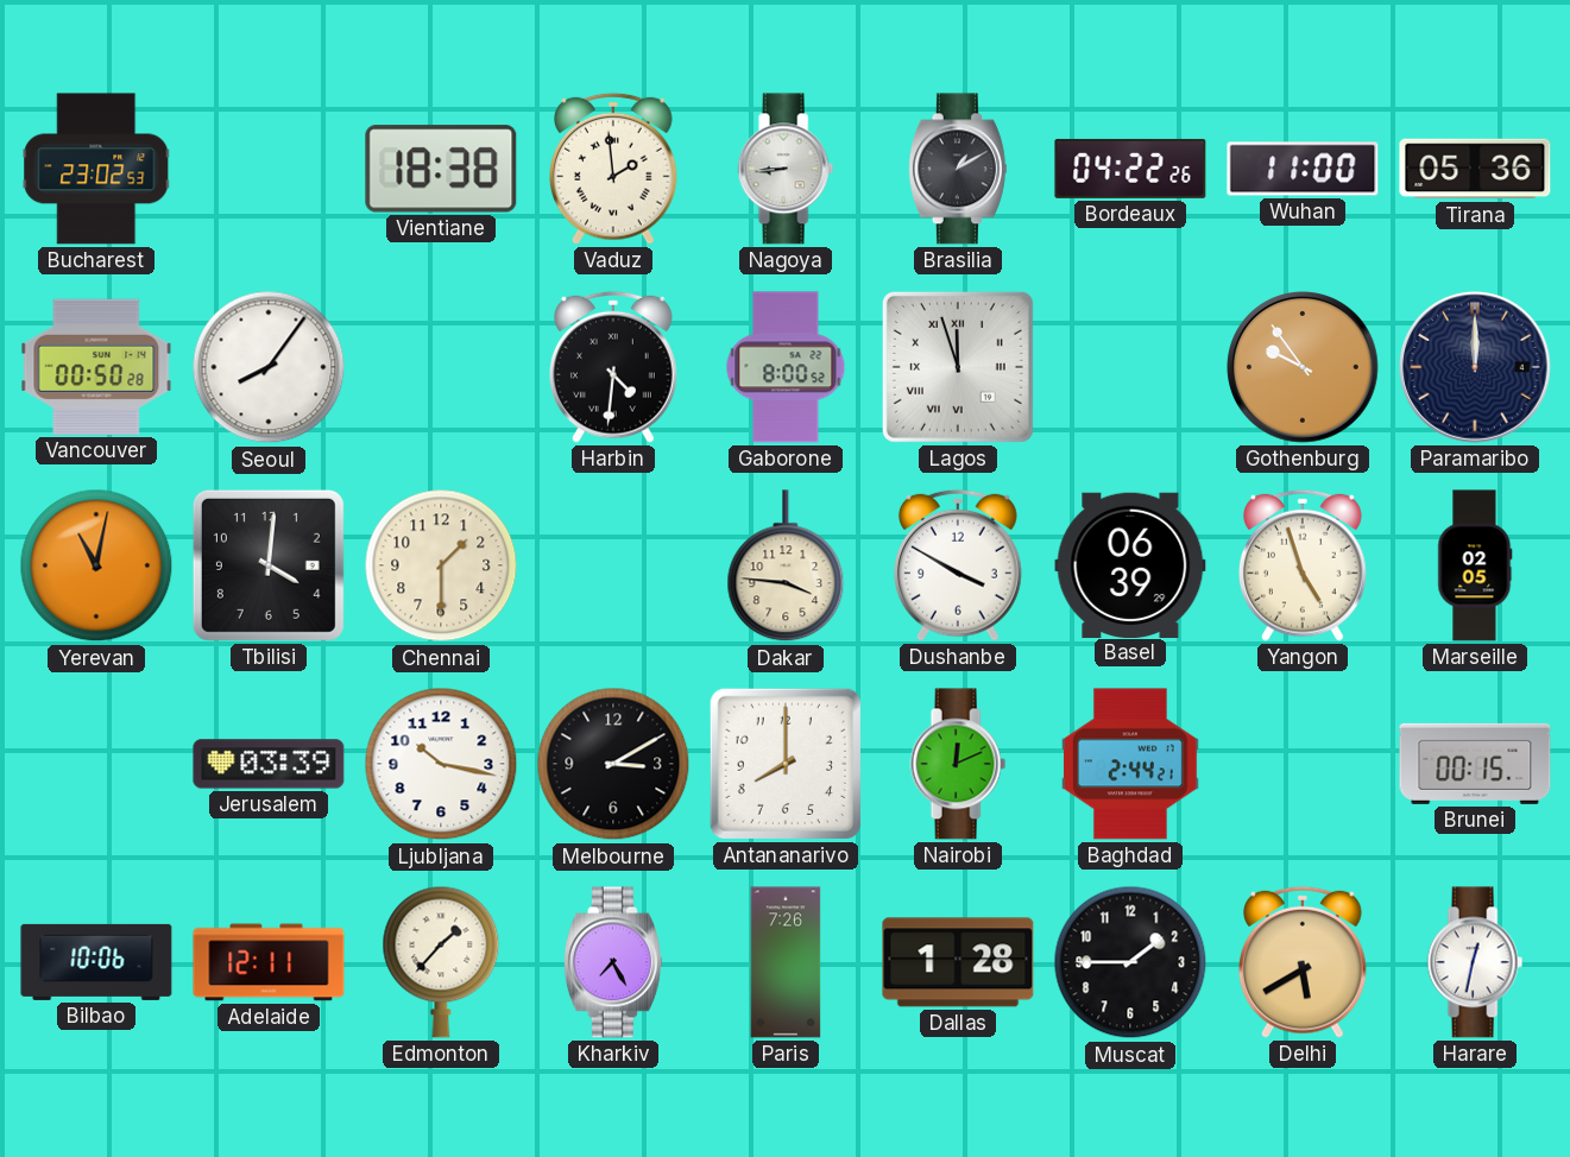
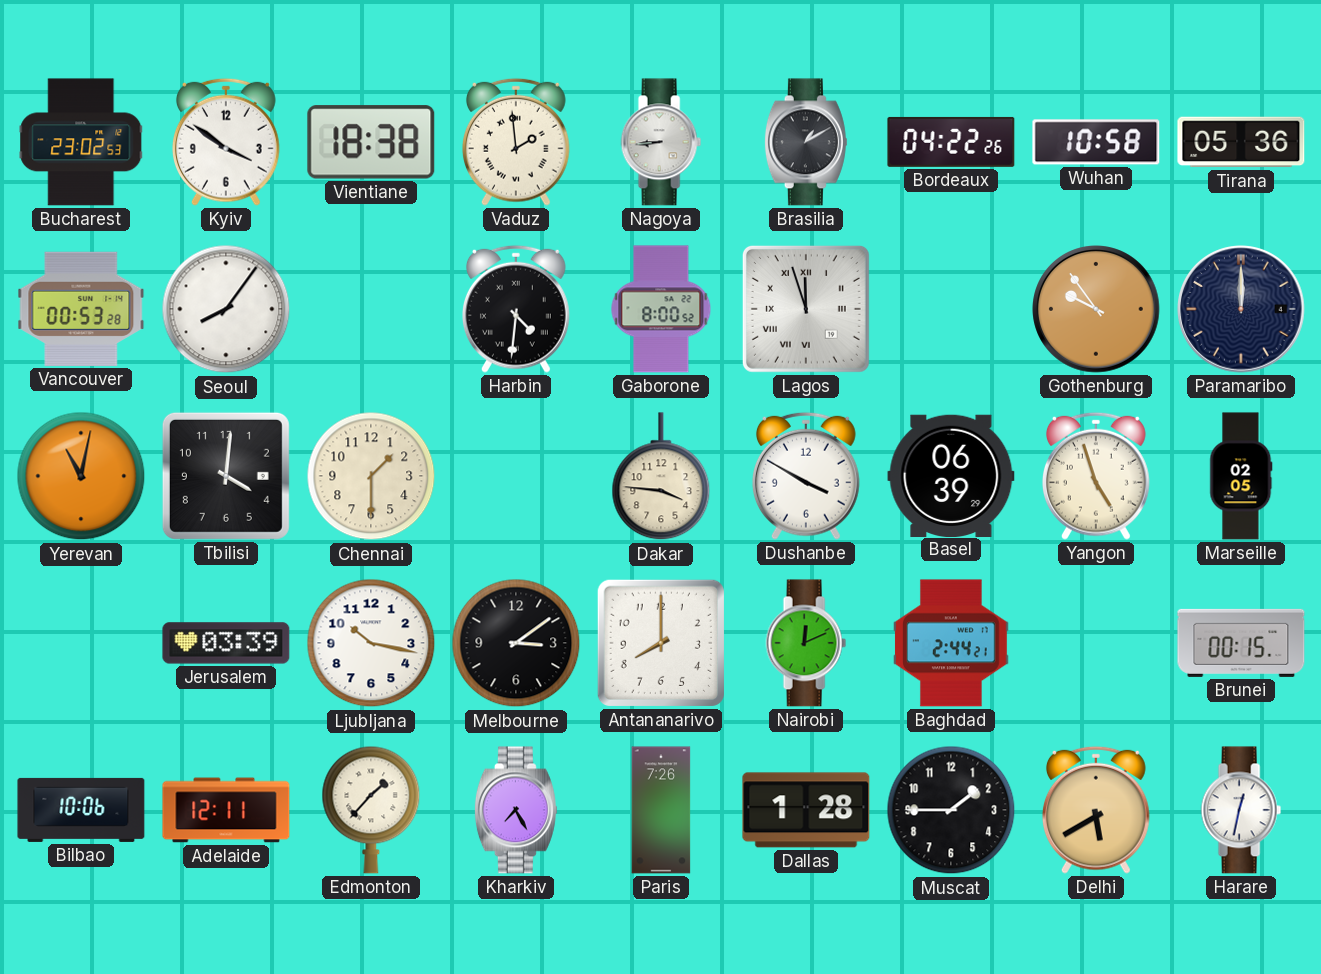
Kyiv: none -> 3:51 (226, 142)
Wuhan: 11:00 -> 10:58 (1096, 142)
Vancouver: 00:50 -> 00:53 (81, 309)
Melbourne: 3:10 -> 3:09 (516, 643)
